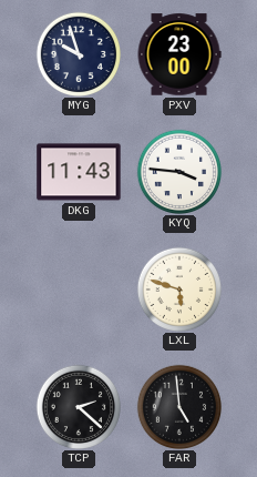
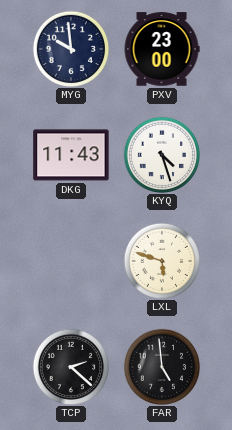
MYG: 9:57 -> 9:59 (70, 48)
KYQ: 3:46 -> 4:27 (161, 154)
